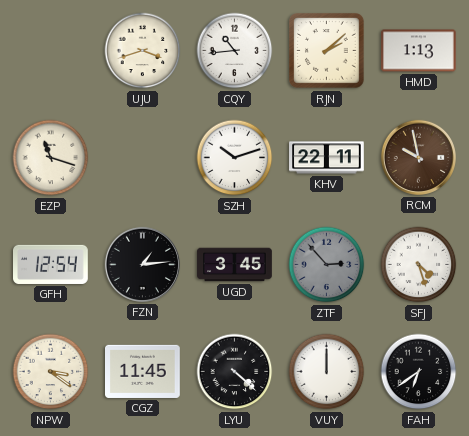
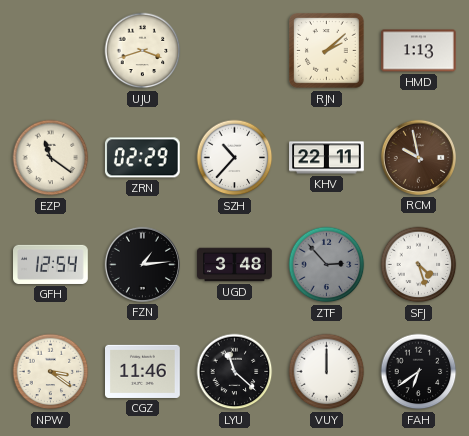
CQY: 10:44 -> none (235, 51)
EZP: 11:18 -> 11:21 (51, 158)
ZRN: none -> 02:29 (142, 158)
SZH: 10:12 -> 10:37 (235, 158)
UGD: 3:45 -> 3:48 (235, 265)
CGZ: 11:45 -> 11:46 (143, 371)
LYU: 4:22 -> 11:22 (235, 372)
